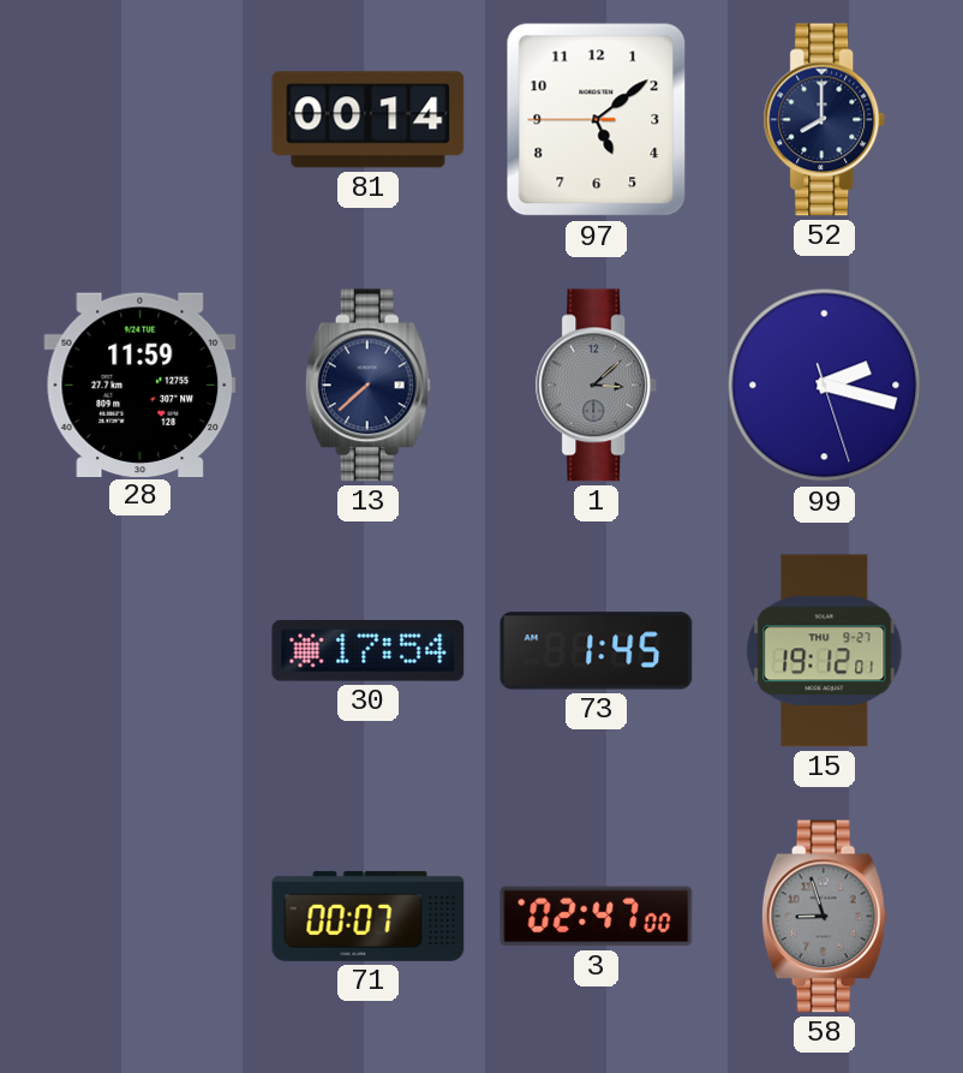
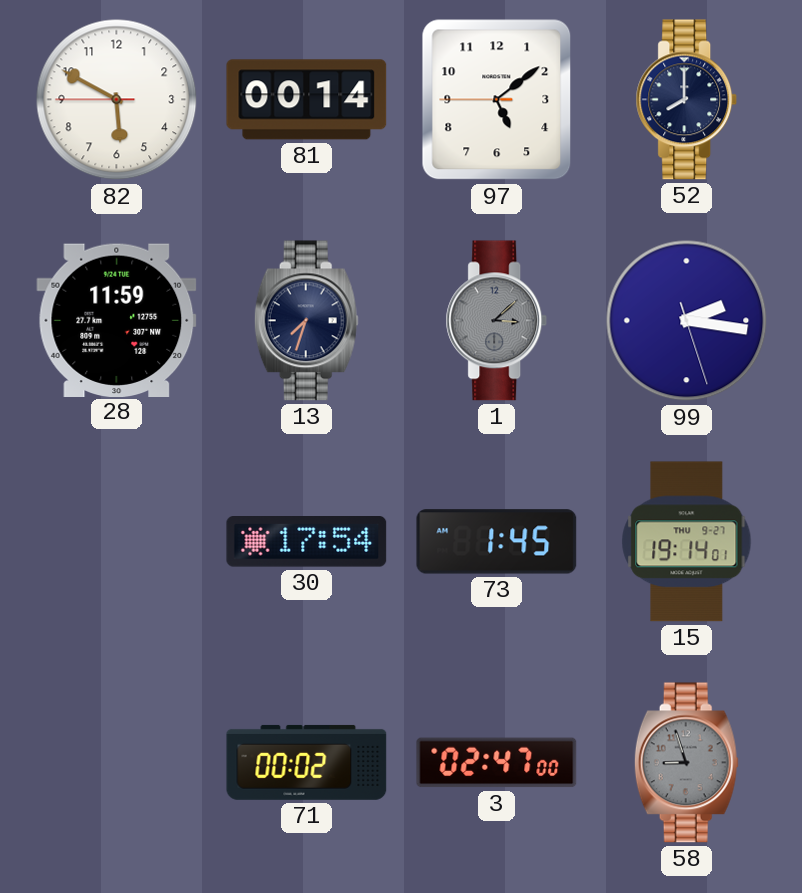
82: none -> 5:49 (117, 100)
13: 7:38 -> 7:33 (306, 321)
99: 2:17 -> 2:16 (687, 321)
15: 19:12 -> 19:14 (687, 542)
71: 00:07 -> 00:02 (307, 762)
